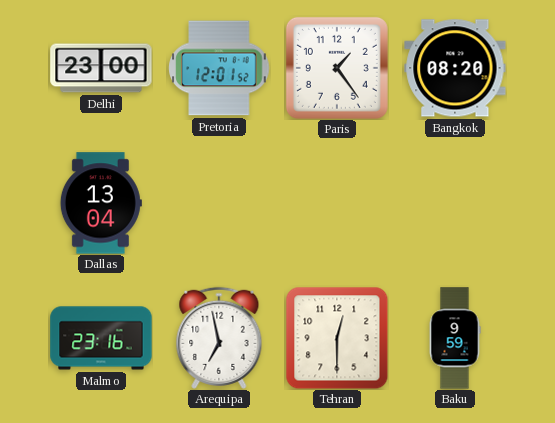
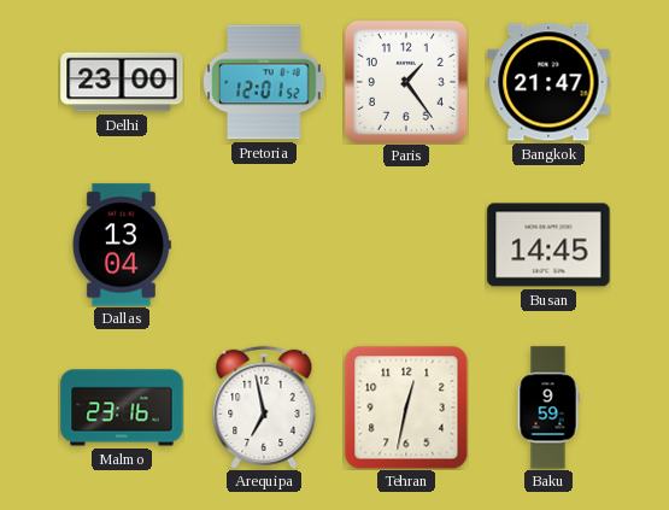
Bangkok: 08:20 -> 21:47 (548, 82)
Busan: none -> 14:45 (548, 245)
Tehran: 12:30 -> 12:32 (406, 408)
